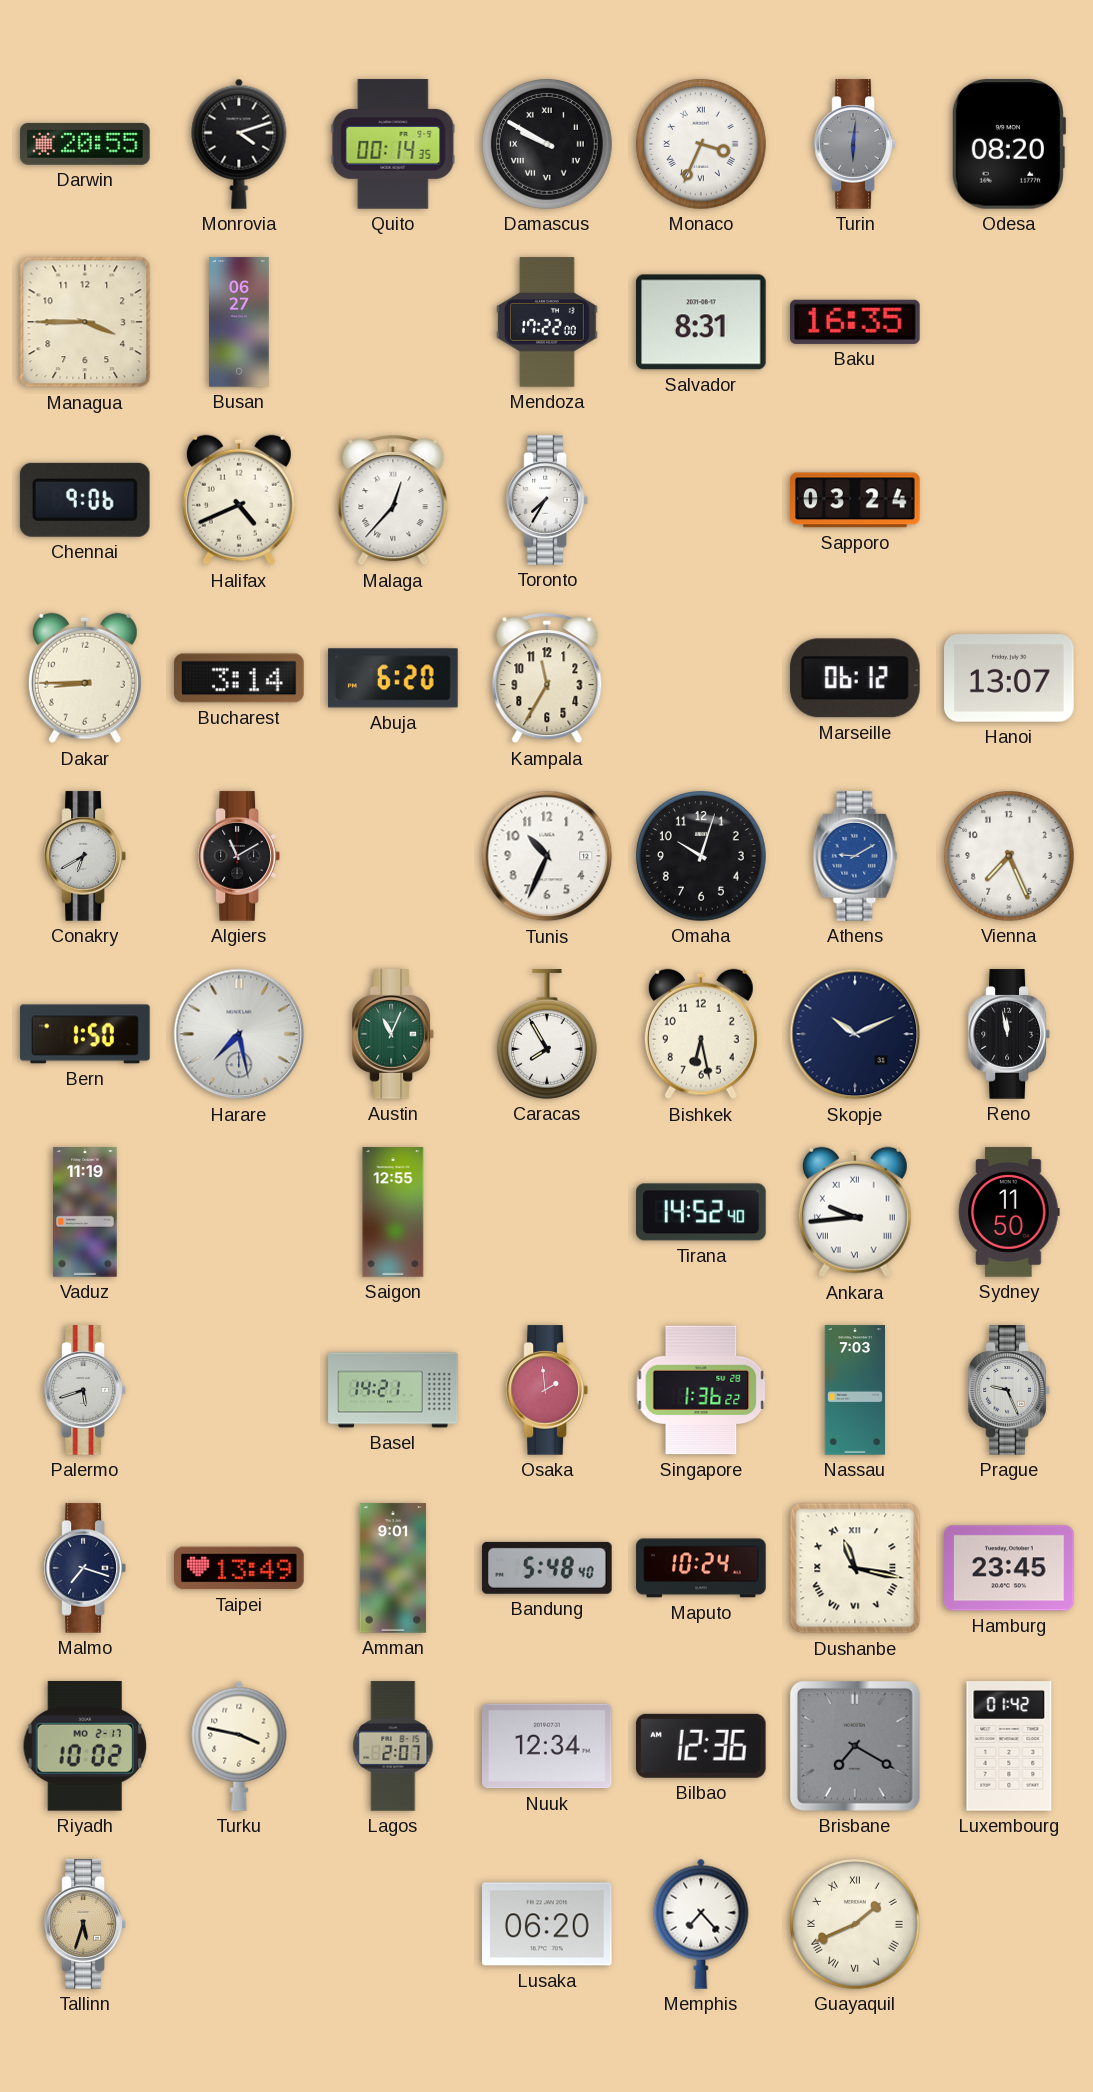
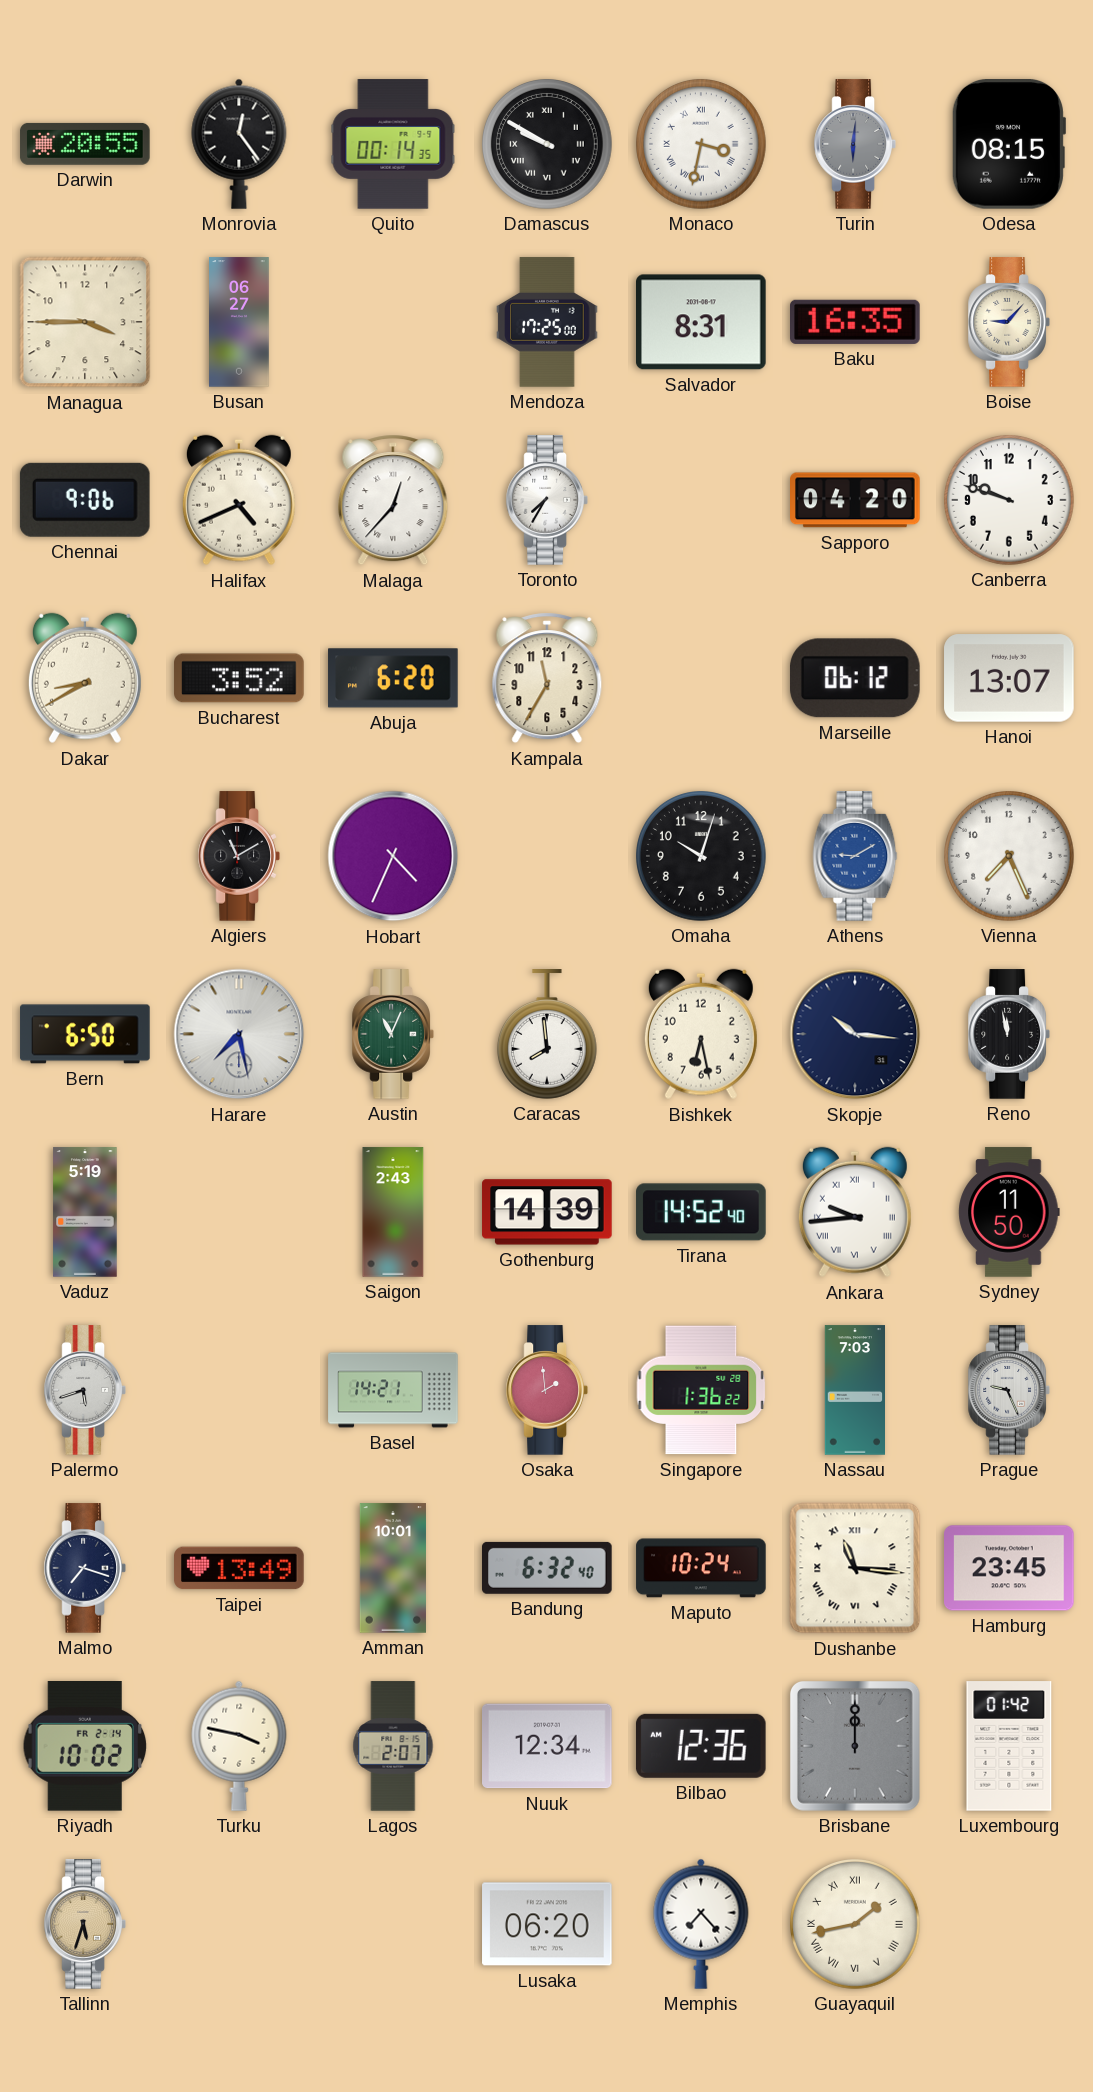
Monrovia: 4:12 -> 12:24 (239, 144)
Monaco: 3:34 -> 3:32 (702, 145)
Odesa: 08:20 -> 08:15 (1008, 145)
Mendoza: 17:22 -> 17:25 (547, 322)
Boise: none -> 9:07 (1009, 322)
Sapporo: 03:24 -> 04:20 (855, 500)
Canberra: none -> 9:48 (1010, 501)
Dakar: 8:45 -> 8:40 (85, 678)
Bucharest: 3:14 -> 3:52 (239, 678)
Conakry: 6:40 -> none (85, 856)
Hobart: none -> 4:34 (393, 856)
Tunis: 10:34 -> none (547, 856)
Bern: 1:50 -> 6:50 (85, 1034)
Caracas: 7:55 -> 7:59 (547, 1034)
Skopje: 10:11 -> 10:16 (855, 1034)
Vaduz: 11:19 -> 5:19 (85, 1212)
Saigon: 12:55 -> 2:43 (393, 1212)
Gothenburg: none -> 14:39 (547, 1212)
Amman: 9:01 -> 10:01 (393, 1568)
Bandung: 5:48 -> 6:32 (548, 1568)
Dushanbe: 11:17 -> 11:16 (855, 1568)
Riyadh date: MO 2-17 -> FR 2-14 (85, 1747)
Brisbane: 7:20 -> 12:00 (855, 1746)
Guayaquil: 1:41 -> 1:43 (856, 1925)
